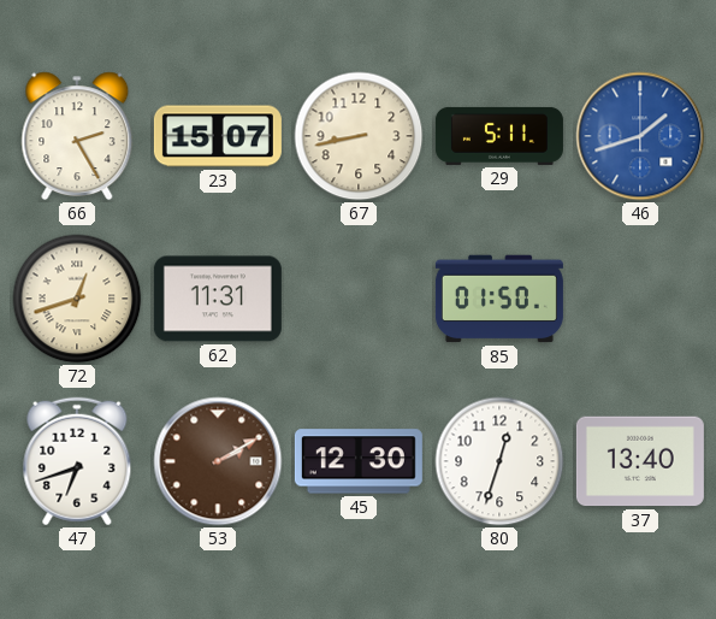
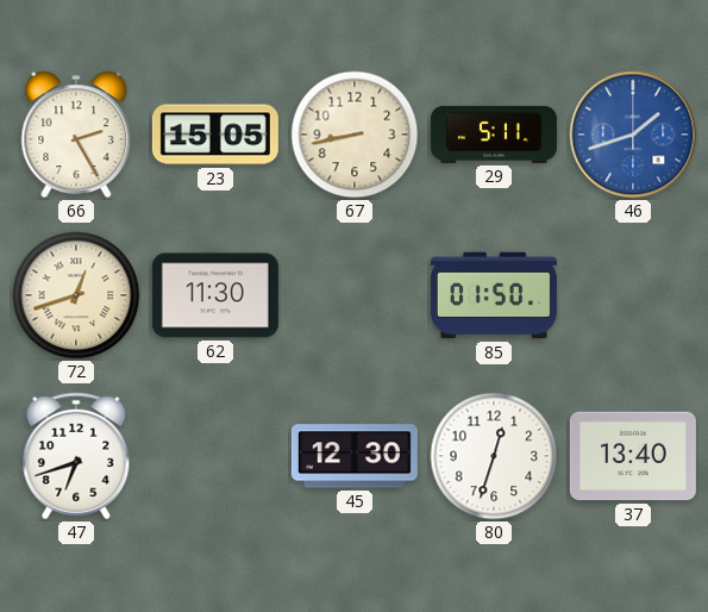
23: 15:07 -> 15:05 (215, 135)
62: 11:31 -> 11:30 (215, 295)
53: 2:10 -> none (218, 461)
